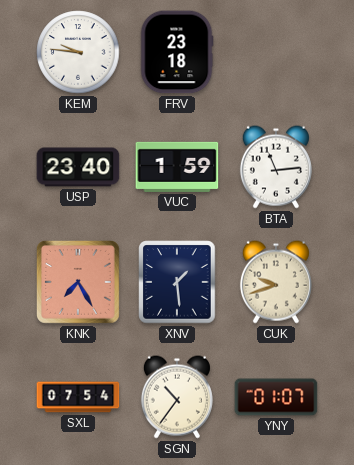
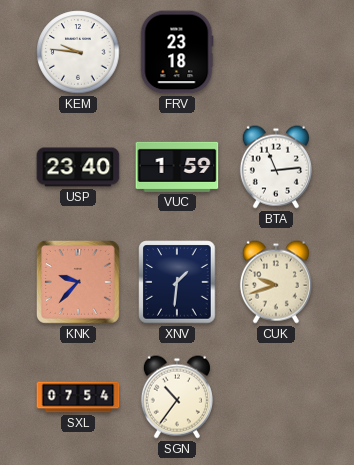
KNK: 7:25 -> 9:37 (78, 282)
XNV: 1:29 -> 1:31 (177, 282)
YNY: 01:07 -> none (276, 397)
